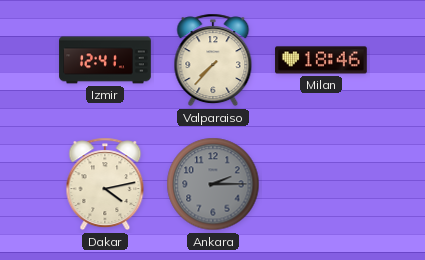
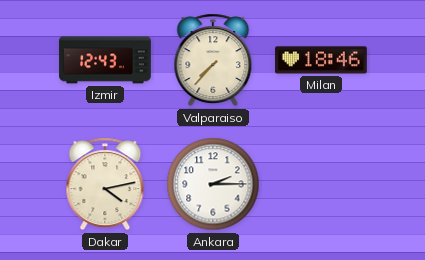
Izmir: 12:41 -> 12:43 (105, 60)
Ankara dial: grey -> white (213, 184)
